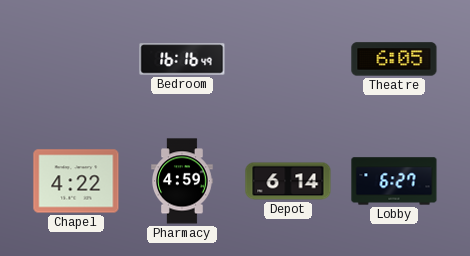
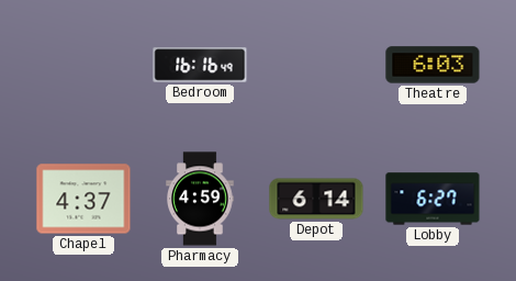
Theatre: 6:05 -> 6:03 (433, 65)
Chapel: 4:22 -> 4:37 (83, 199)
